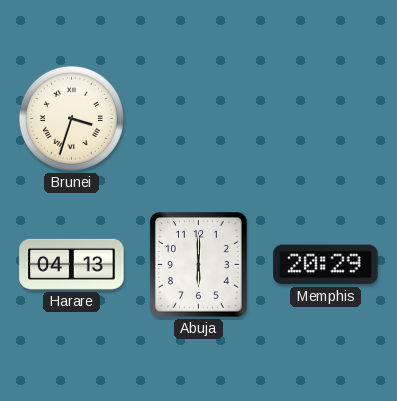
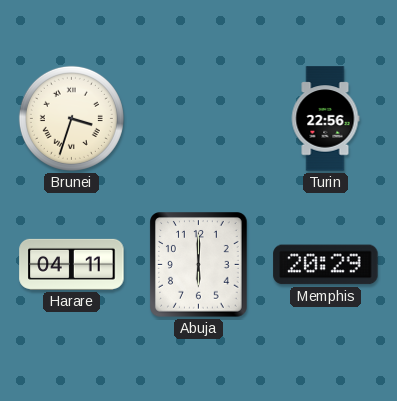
Turin: none -> 22:56 (325, 119)
Harare: 04:13 -> 04:11 (72, 264)
